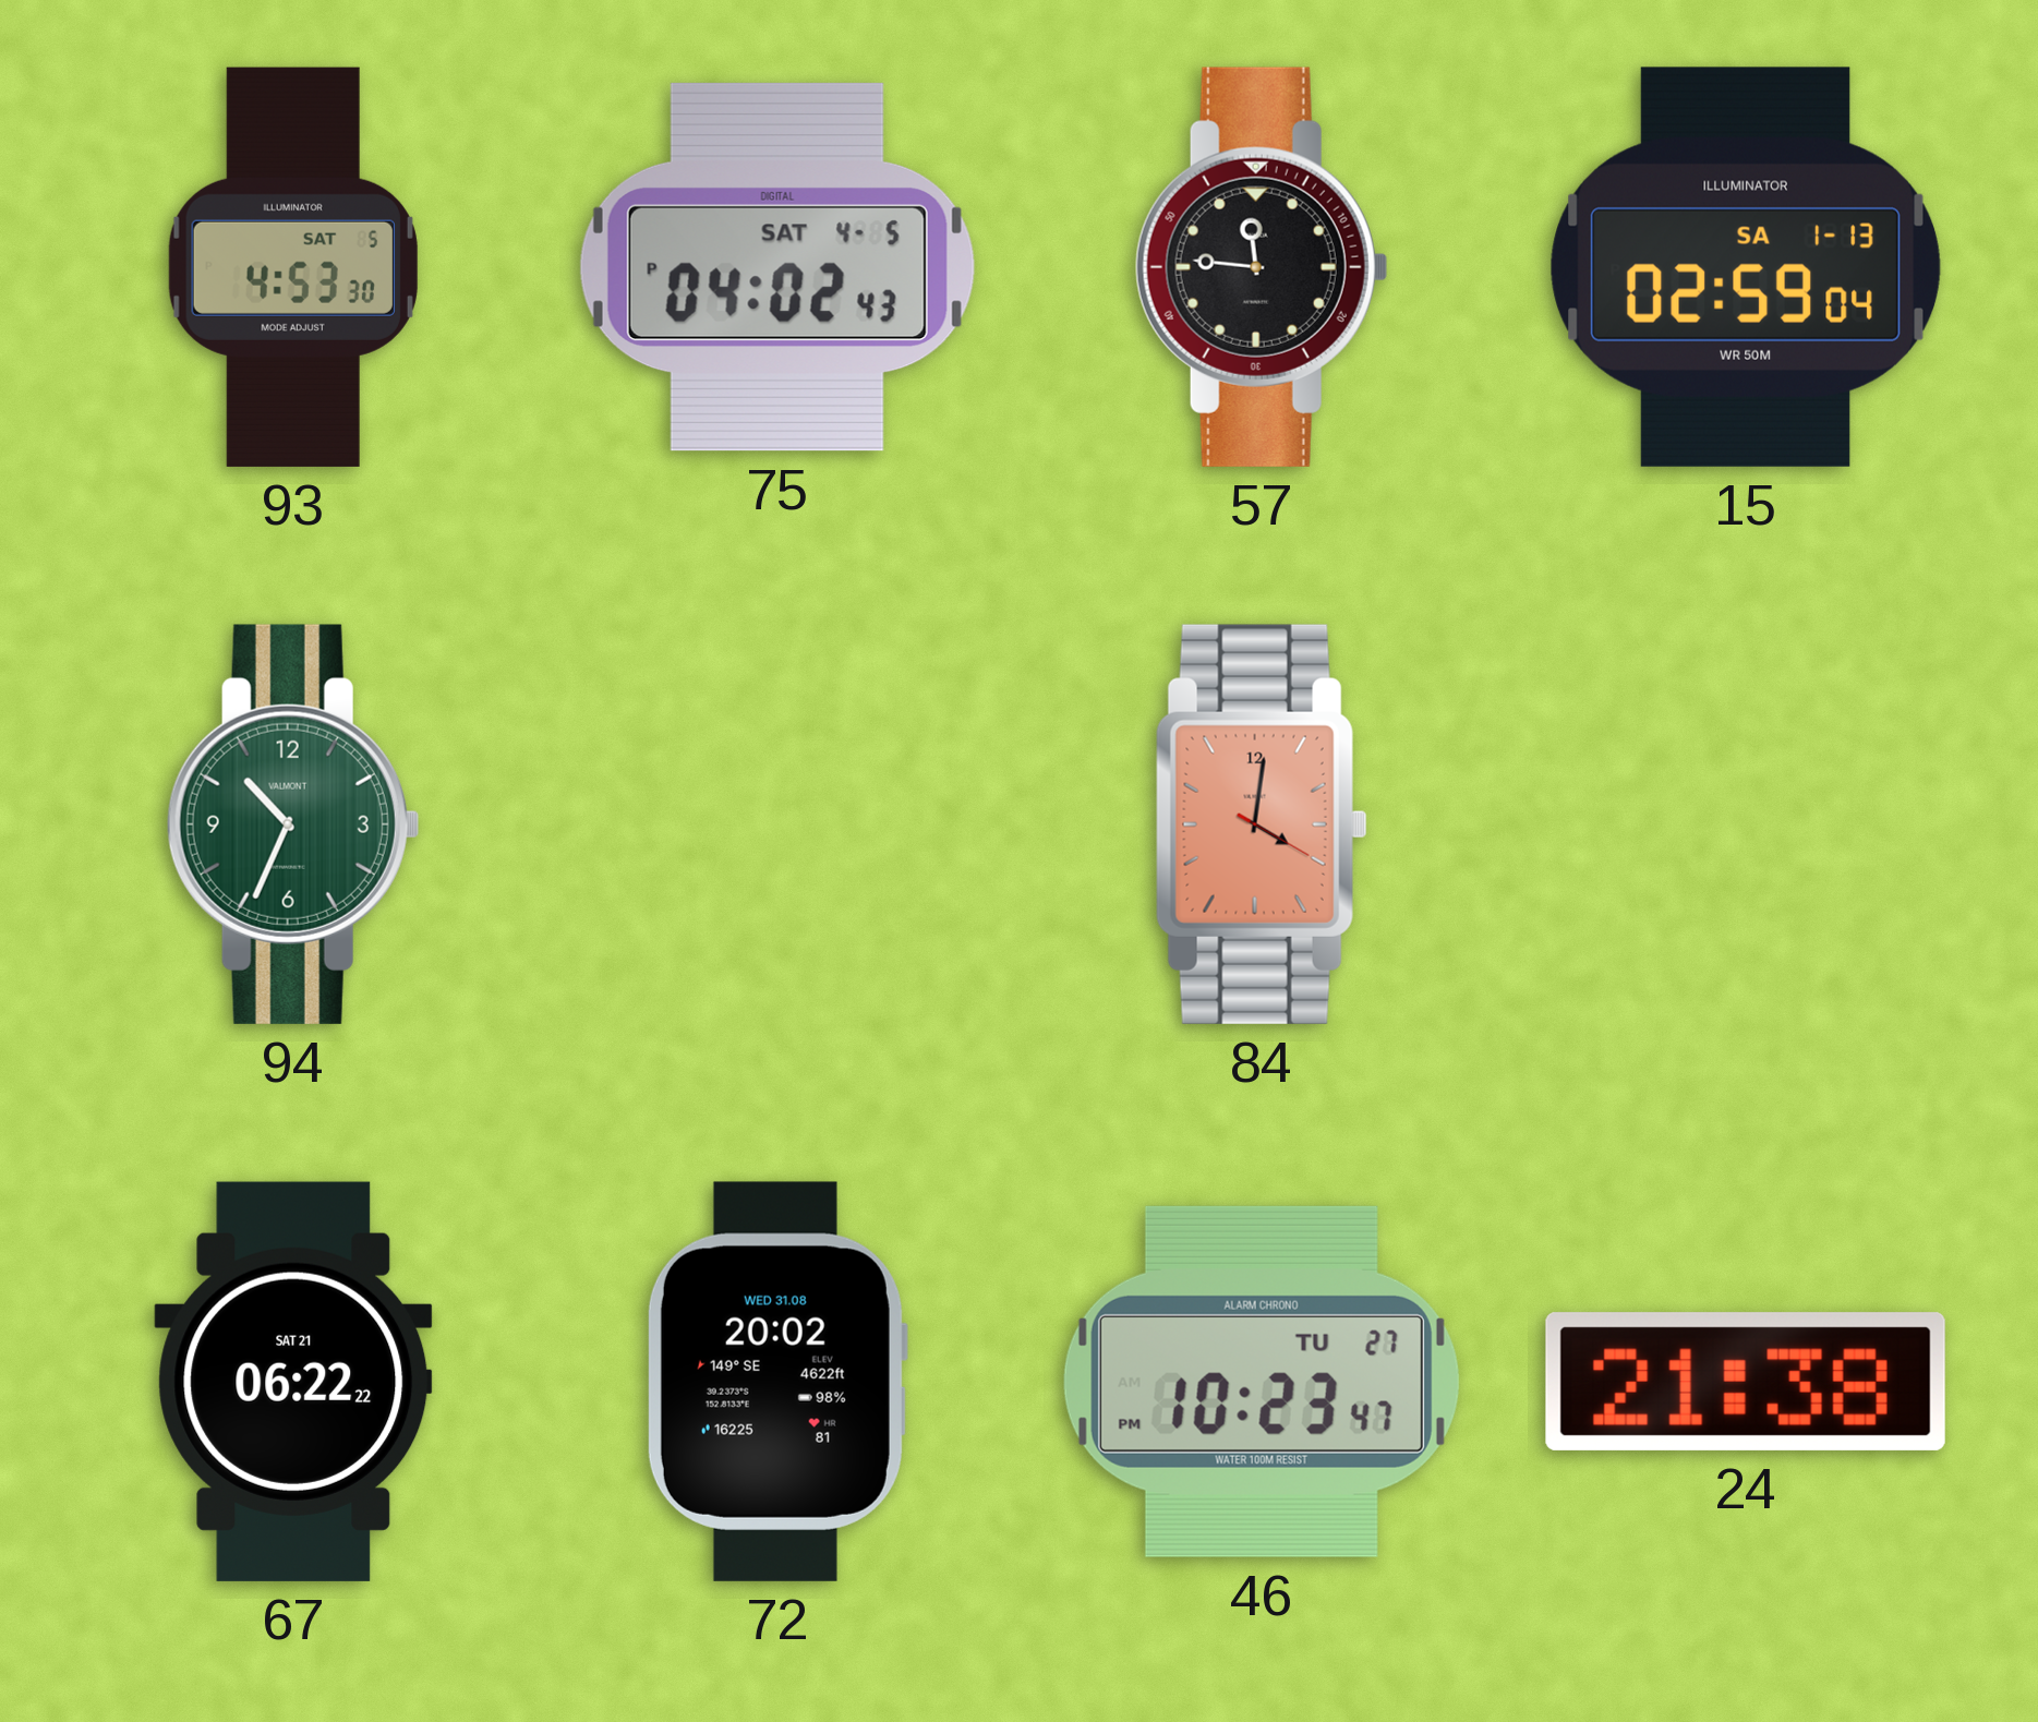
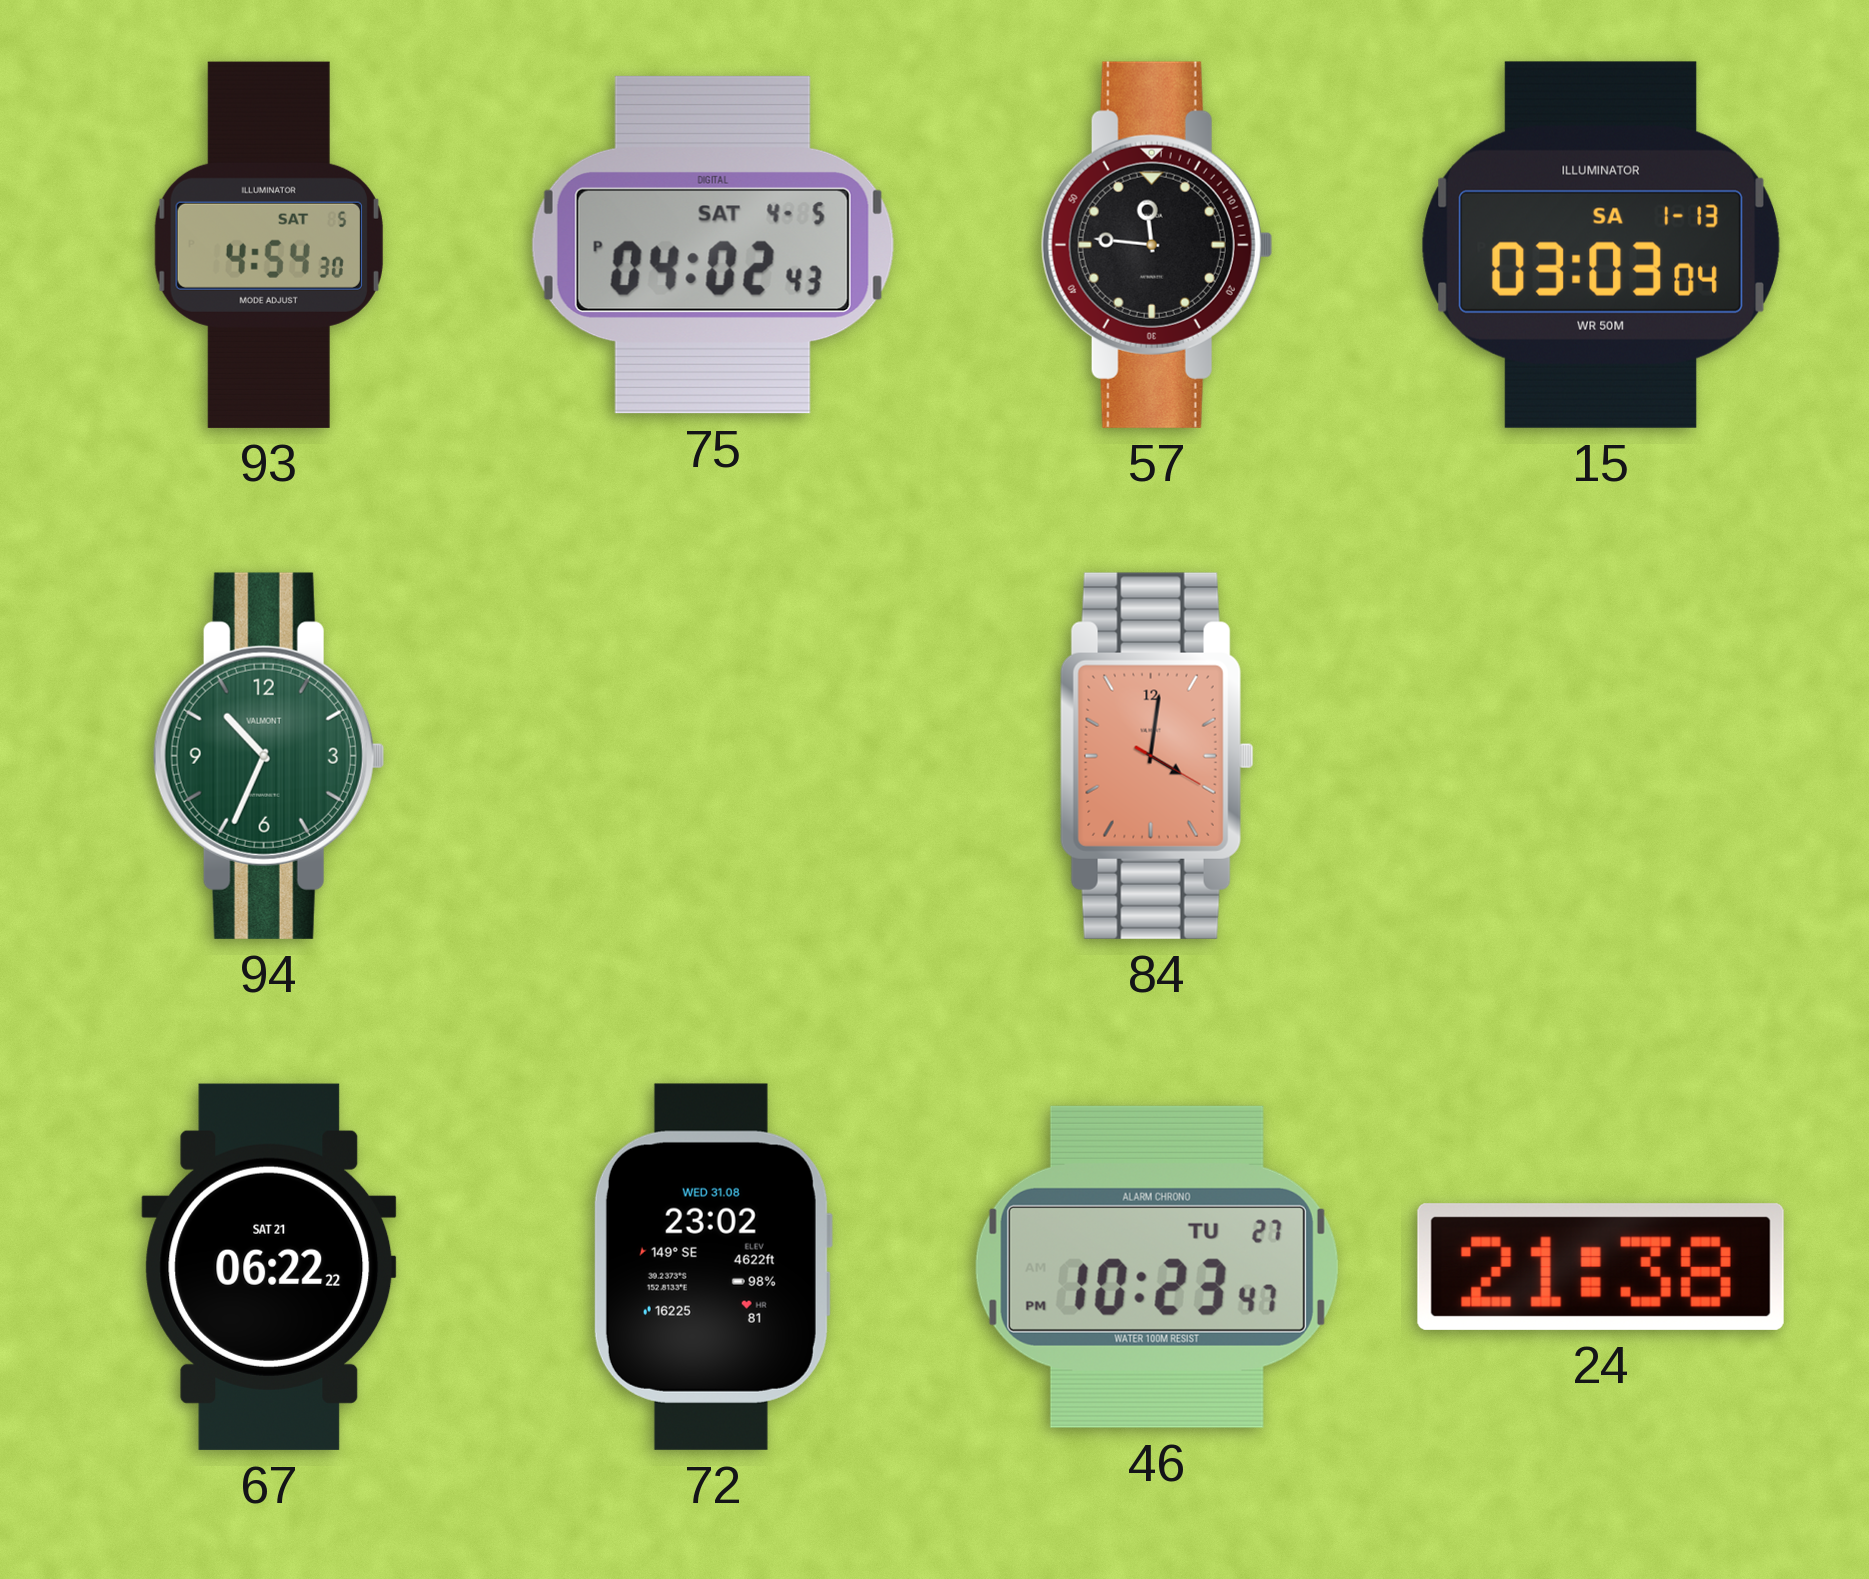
93: 4:53 -> 4:54 (269, 245)
15: 02:59 -> 03:03 (1600, 245)
72: 20:02 -> 23:02 (712, 1267)
